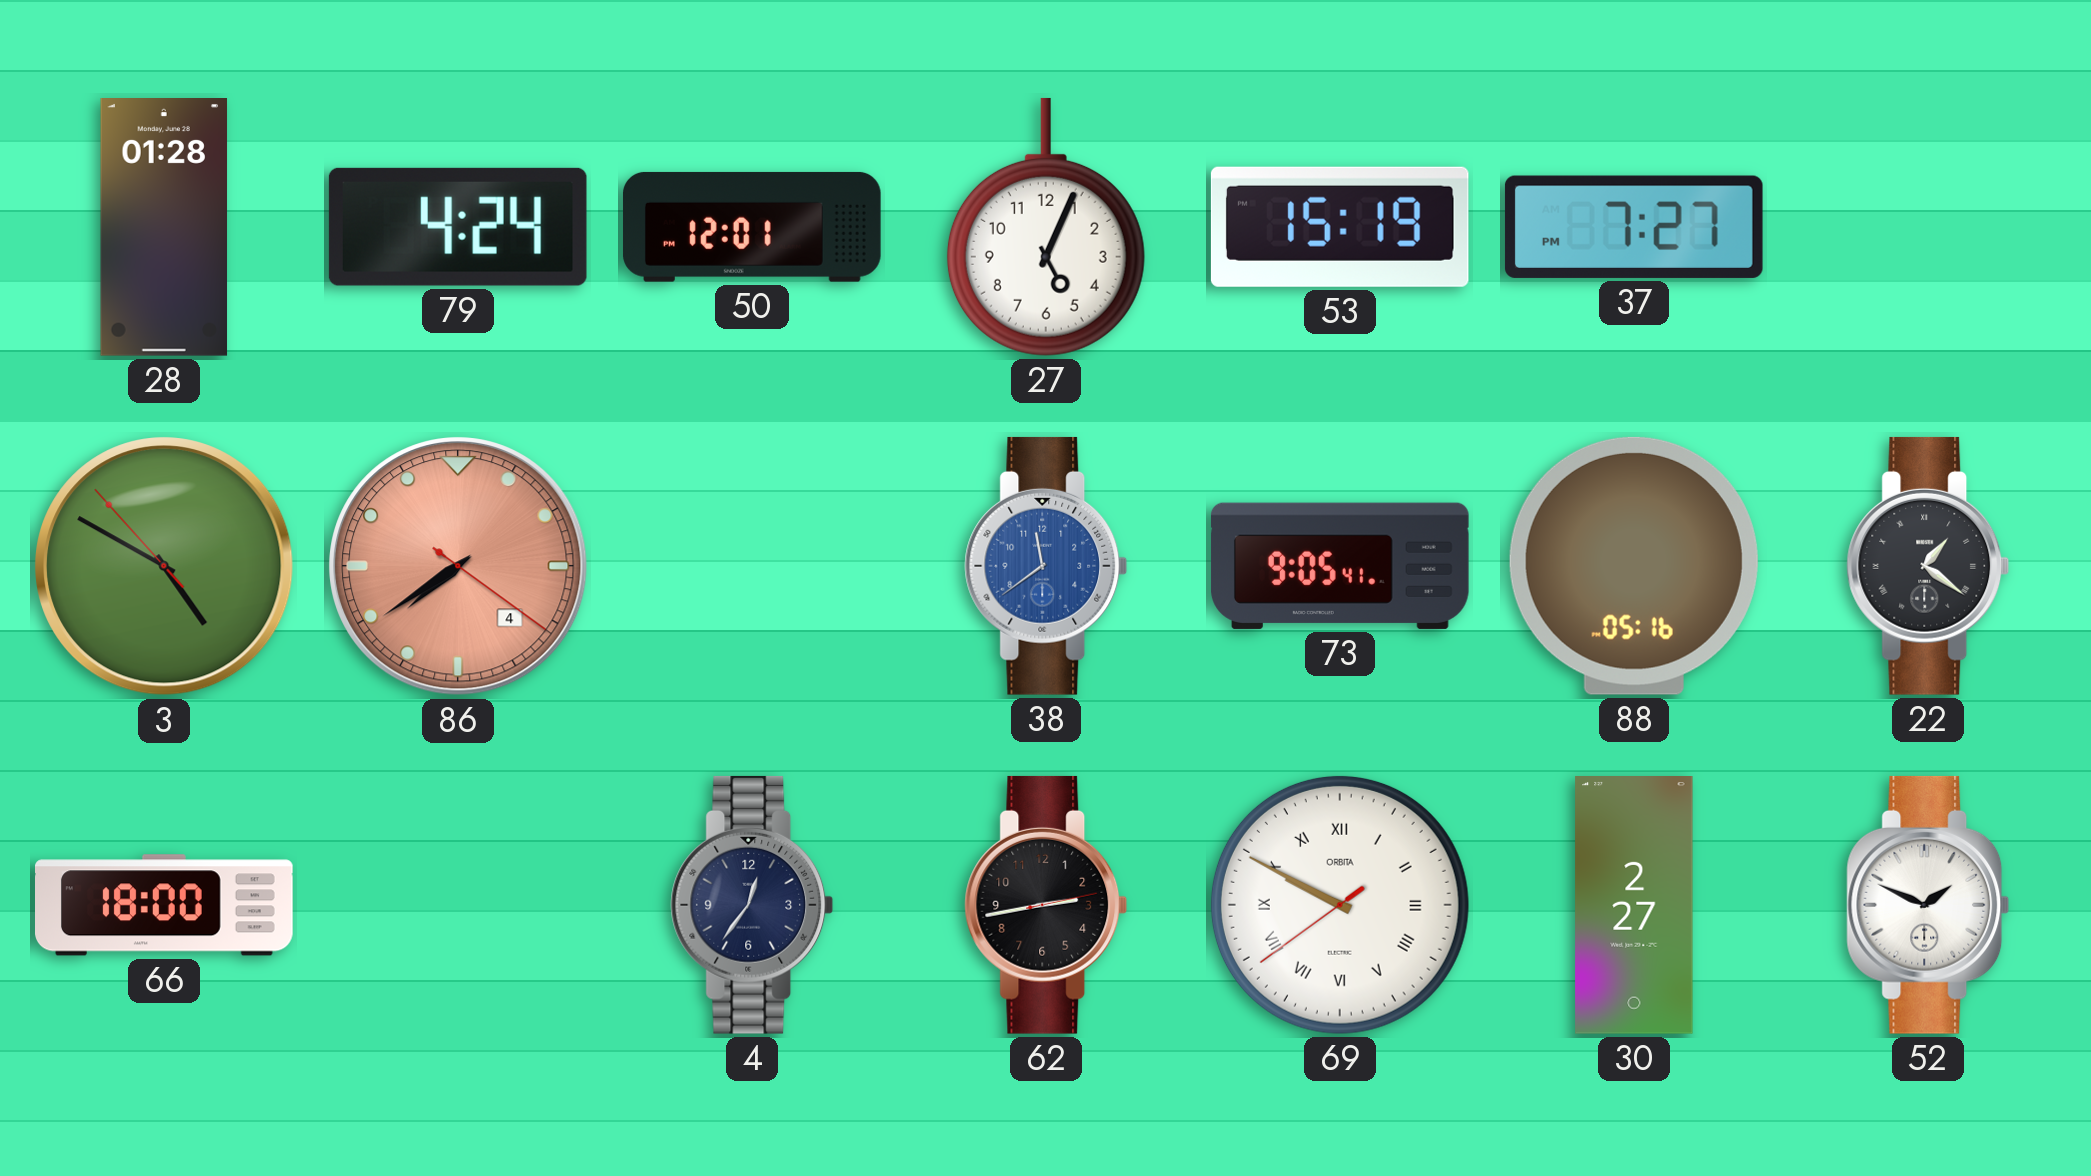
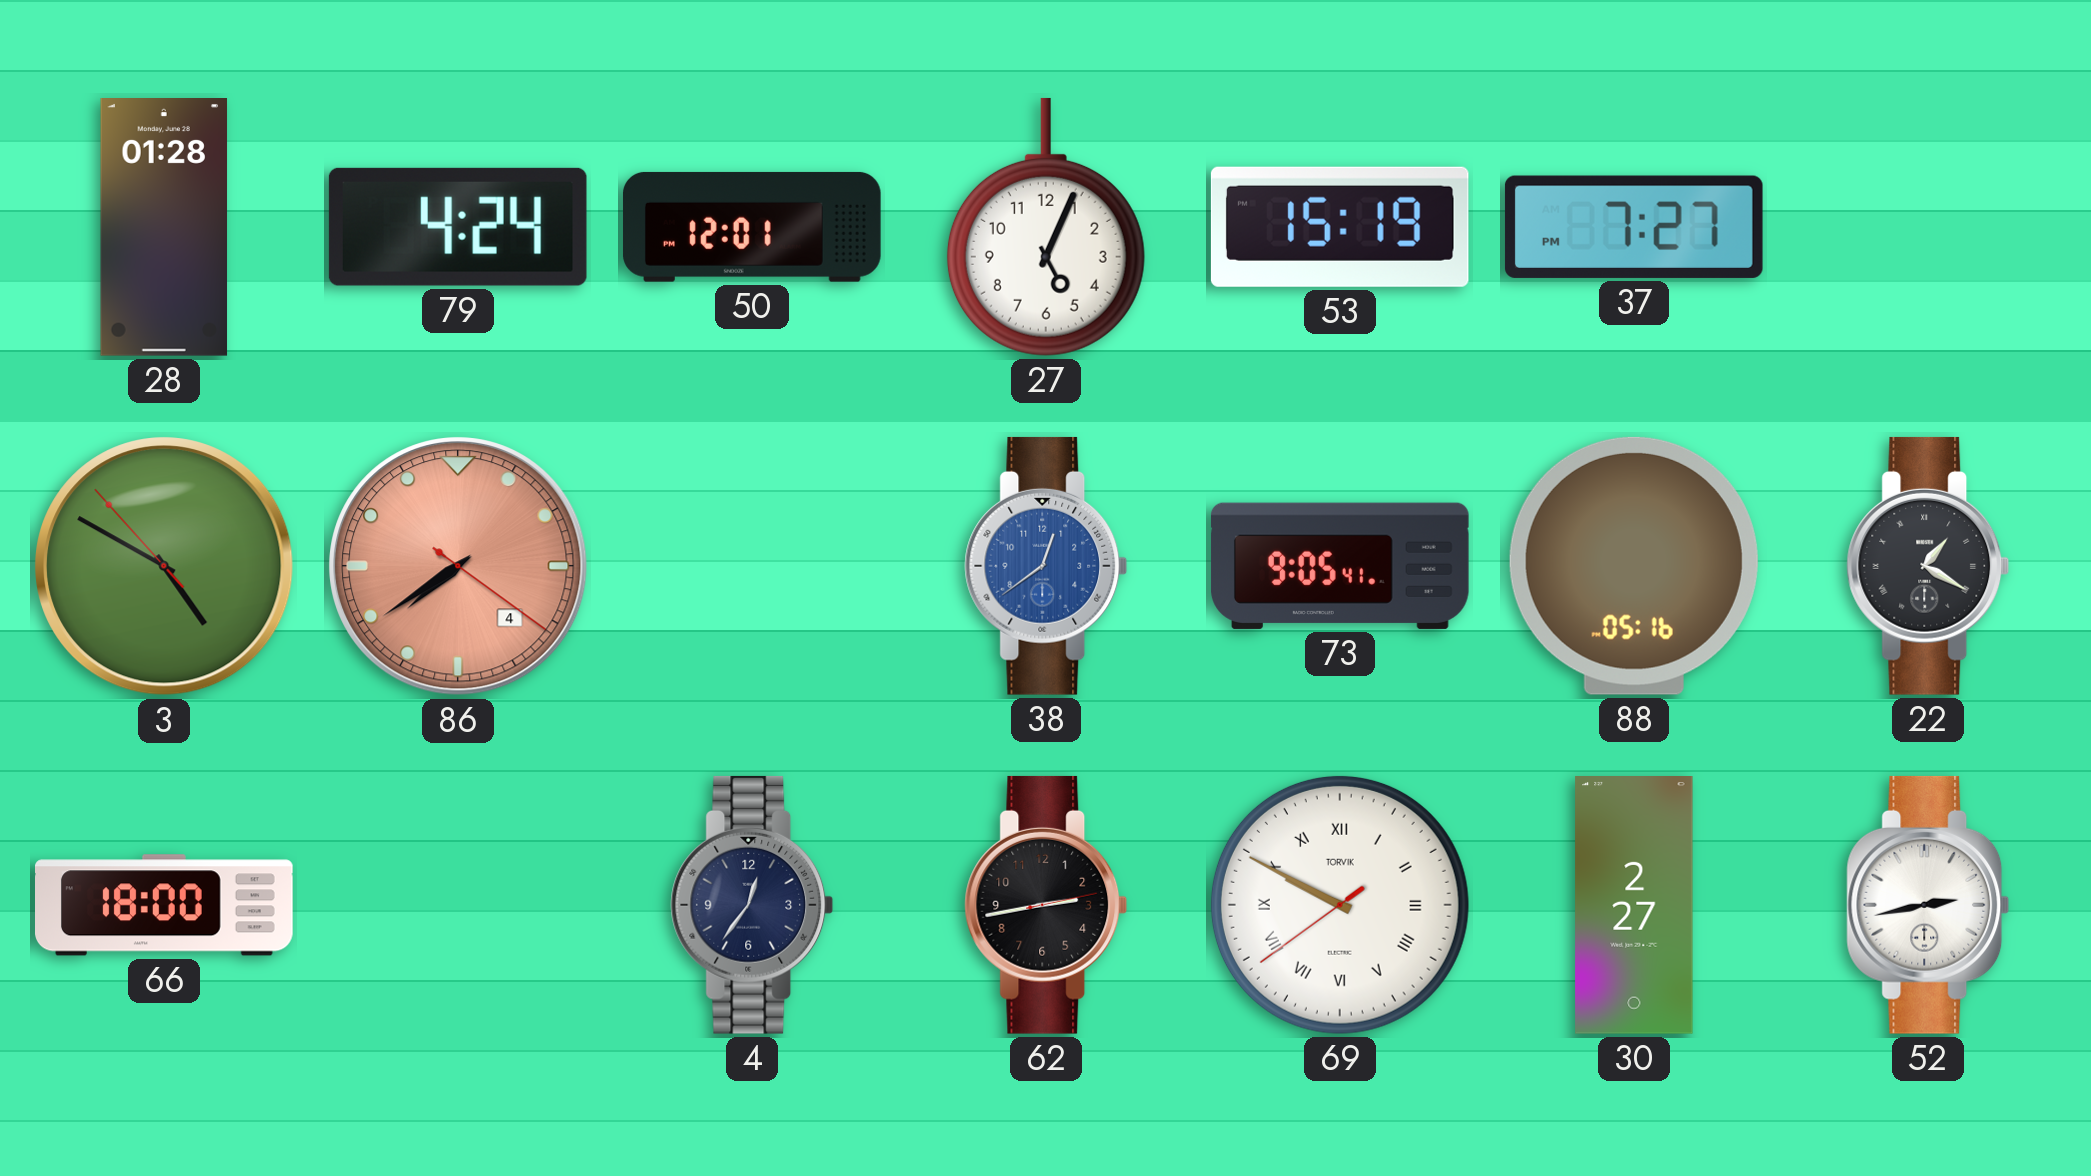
38: 11:39 -> 12:39 (1046, 566)
22: 1:21 -> 1:20 (1928, 566)
69 brand: ORBITA -> TORVIK (1340, 905)
52: 1:49 -> 2:43 (1928, 905)
